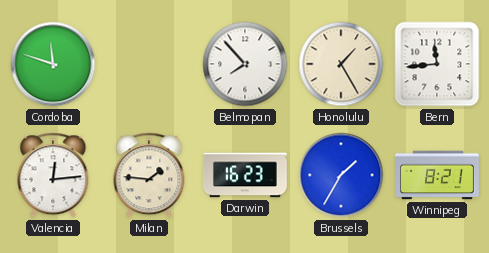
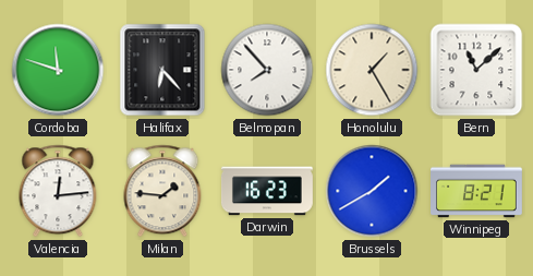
Halifax: none -> 6:23 (162, 70)
Bern: 11:44 -> 11:08 (476, 70)
Brussels: 1:35 -> 1:40 (372, 191)
